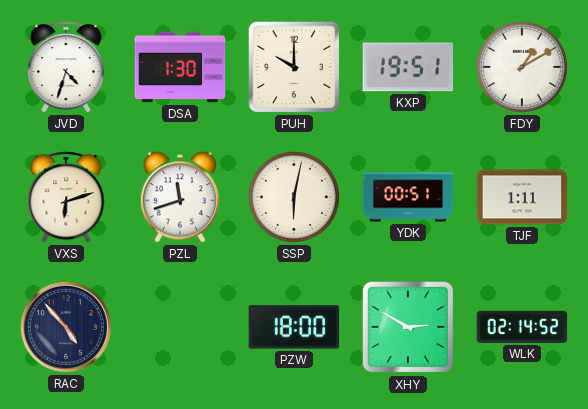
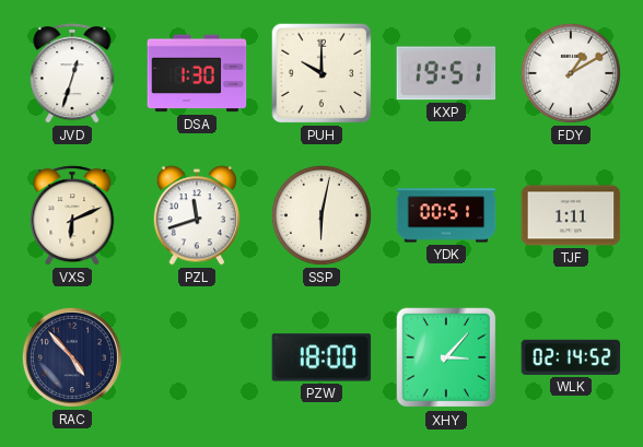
JVD: 4:33 -> 12:33 (72, 73)
VXS: 6:12 -> 6:11 (72, 215)
XHY: 2:50 -> 3:07 (446, 357)
